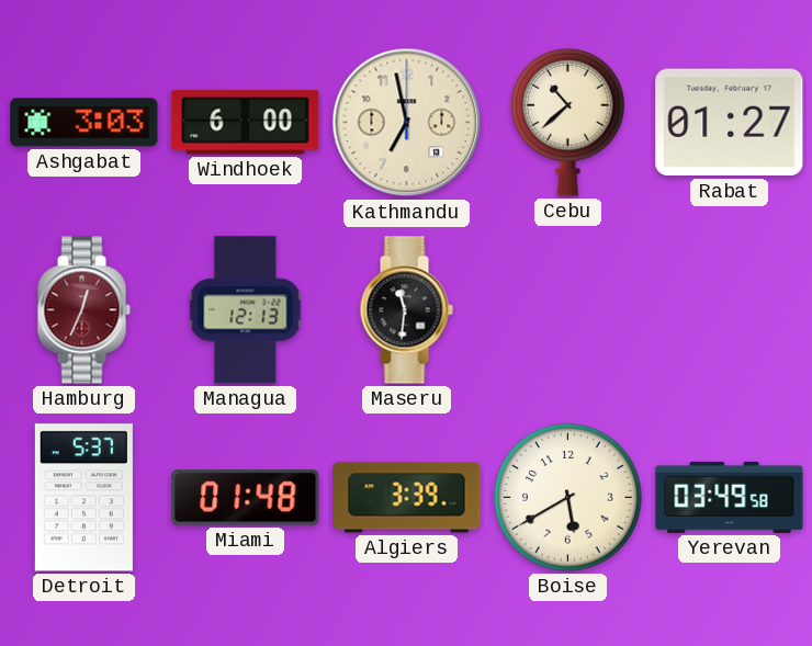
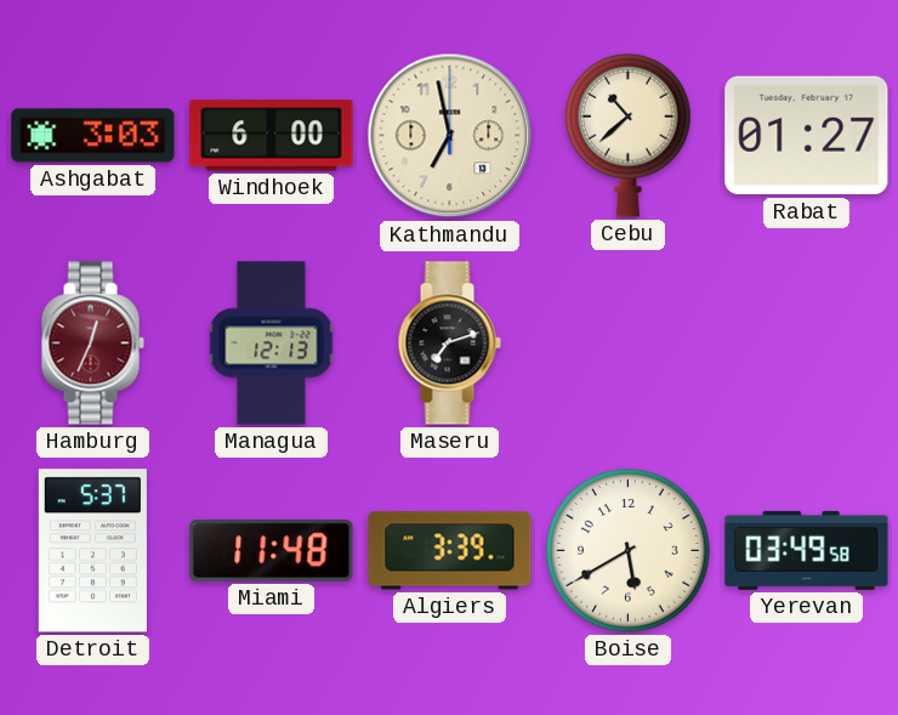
Maseru: 11:31 -> 7:12 (449, 344)
Miami: 01:48 -> 11:48 (272, 551)
